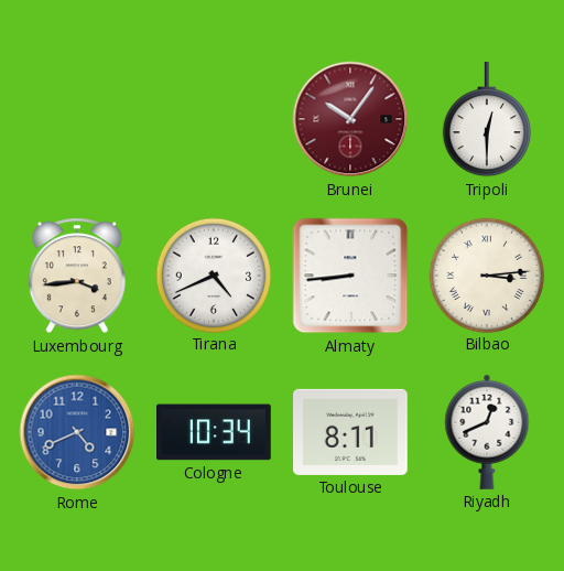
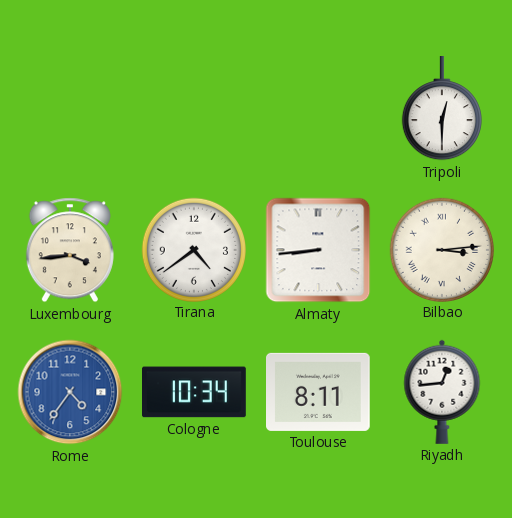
Brunei: 10:06 -> none (350, 119)
Tirana: 4:41 -> 4:39 (193, 249)
Rome: 4:41 -> 4:36 (70, 392)
Riyadh: 12:41 -> 12:44 (442, 392)
